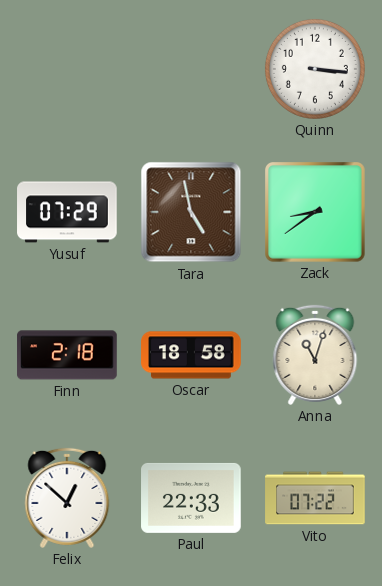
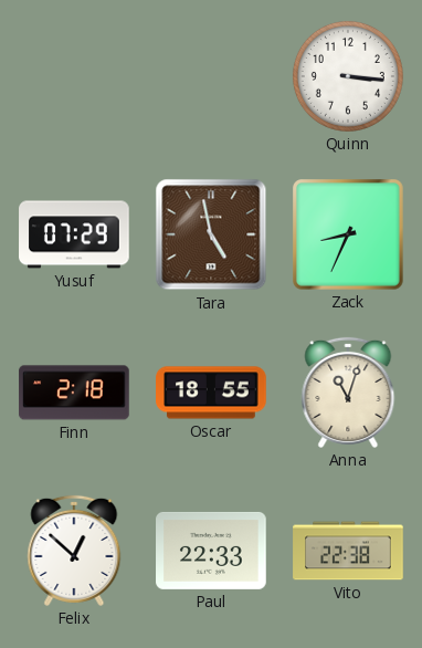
Zack: 8:39 -> 8:34 (349, 236)
Oscar: 18:58 -> 18:55 (211, 393)
Vito: 07:22 -> 22:38 (348, 551)
